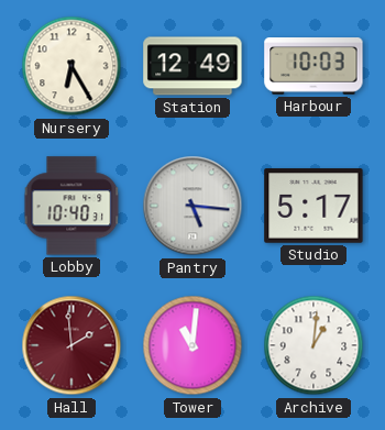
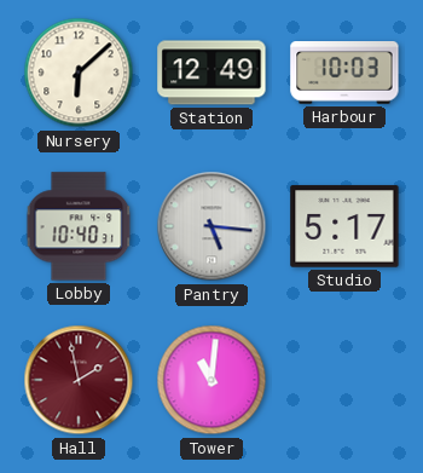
Nursery: 6:25 -> 6:08 (79, 73)
Hall: 1:59 -> 1:58 (79, 380)
Archive: 1:01 -> none (313, 345)
